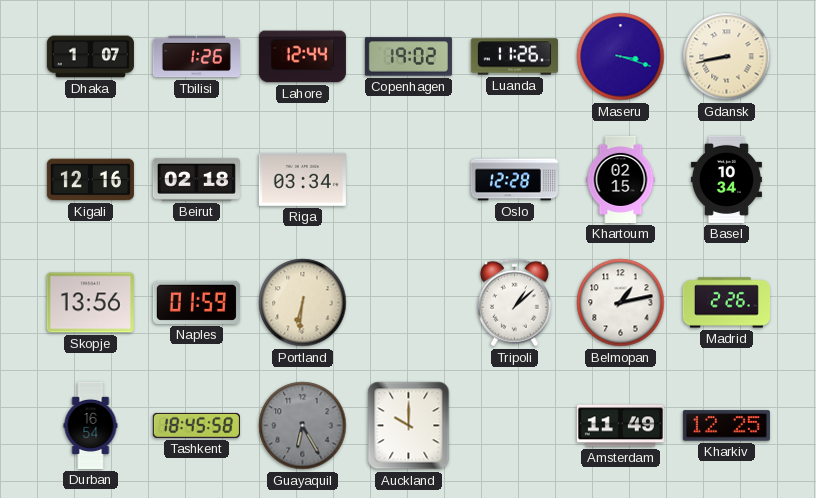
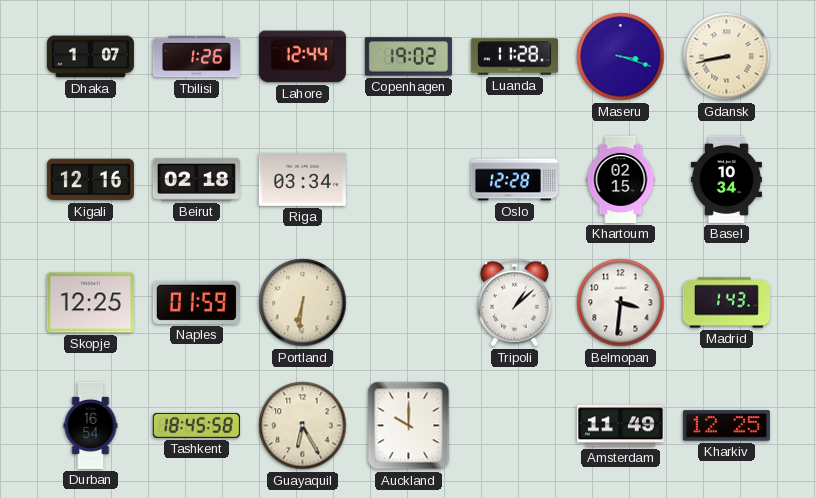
Luanda: 11:26 -> 11:28 (514, 57)
Skopje: 13:56 -> 12:25 (90, 303)
Belmopan: 1:13 -> 3:31 (621, 303)
Madrid: 2:26 -> 1:43 (726, 303)
Guayaquil dial: grey -> cream (303, 426)
